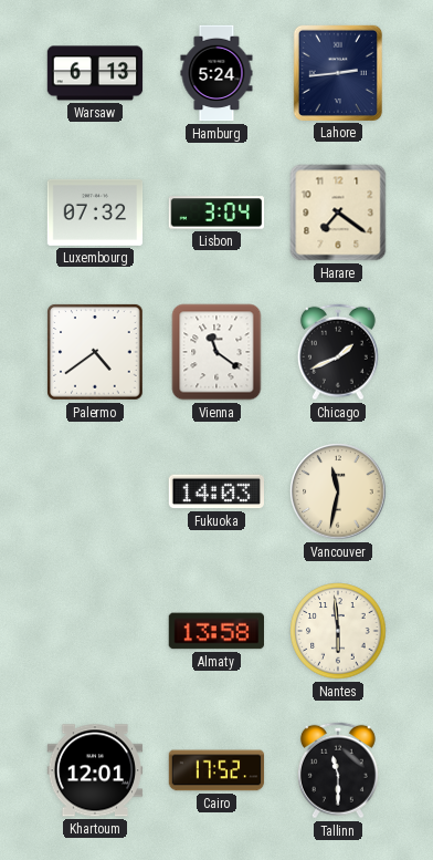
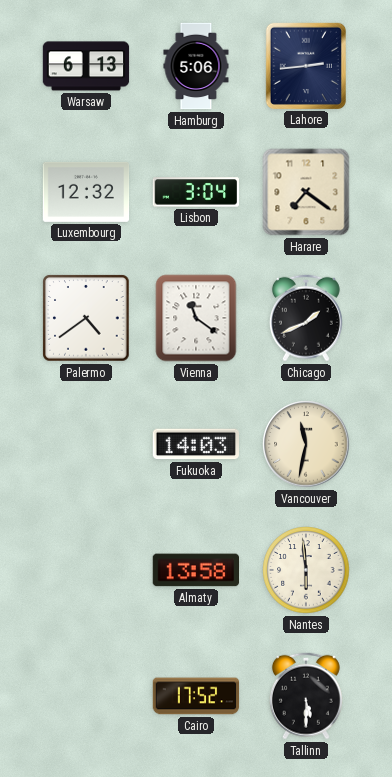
Hamburg: 5:24 -> 5:06 (196, 66)
Luxembourg: 07:32 -> 12:32 (86, 192)
Khartoum: 12:01 -> none (95, 770)
Tallinn: 11:30 -> 5:30 (306, 696)
